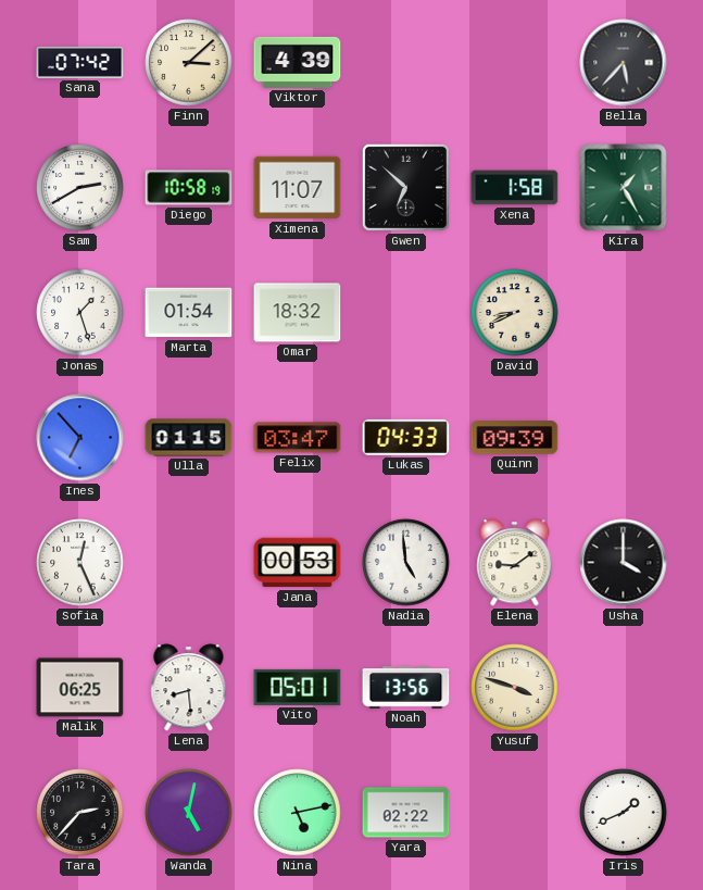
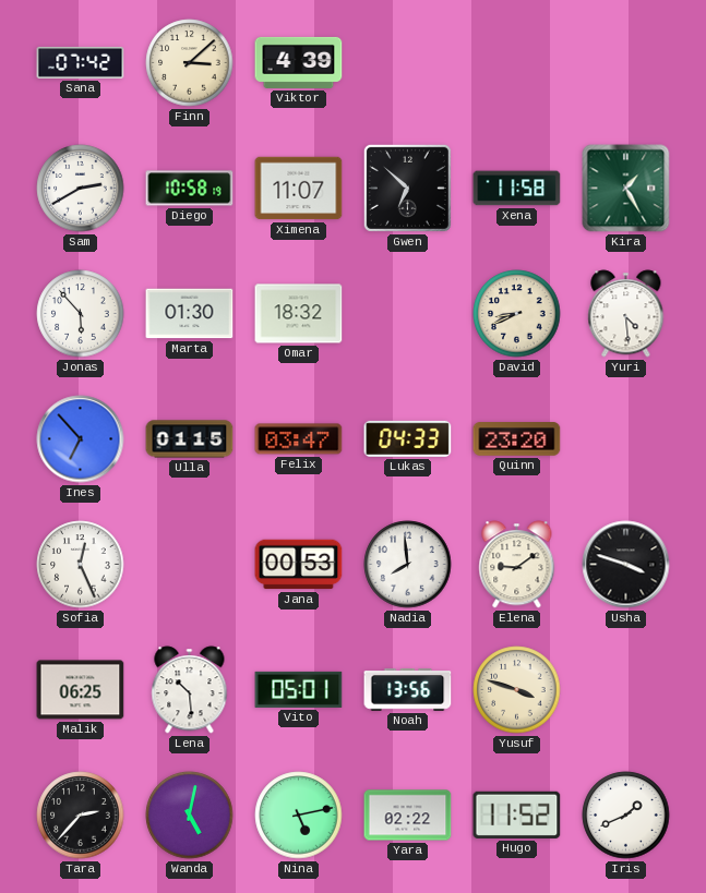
Bella: 5:37 -> none (624, 63)
Xena: 1:58 -> 11:58 (517, 189)
Jonas: 1:27 -> 5:53 (81, 314)
Marta: 01:54 -> 01:30 (190, 314)
Yuri: none -> 4:29 (626, 314)
Quinn: 09:39 -> 23:20 (517, 439)
Nadia: 4:59 -> 7:59 (408, 565)
Usha: 4:00 -> 3:48 (626, 565)
Lena: 8:29 -> 10:29 (190, 690)
Hugo: none -> 11:52 (517, 814)
